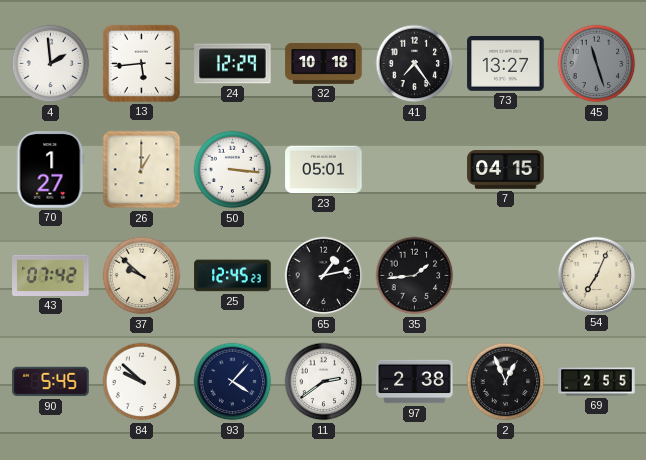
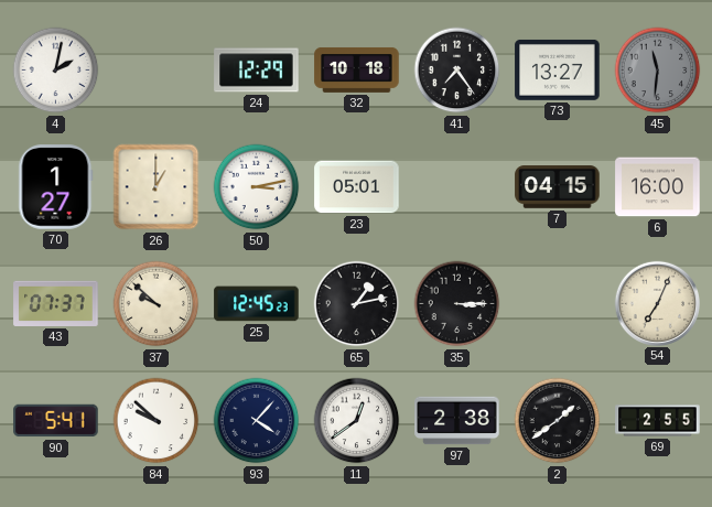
4: 1:59 -> 2:02 (56, 71)
13: 5:44 -> none (141, 63)
45: 11:27 -> 11:31 (658, 71)
50: 3:16 -> 3:13 (257, 187)
6: none -> 16:00 (658, 187)
43: 07:42 -> 07:37 (56, 303)
35: 1:44 -> 3:15 (457, 304)
90: 5:45 -> 5:41 (56, 421)
11: 2:39 -> 12:39 (357, 421)
2: 12:56 -> 1:39 (558, 421)
